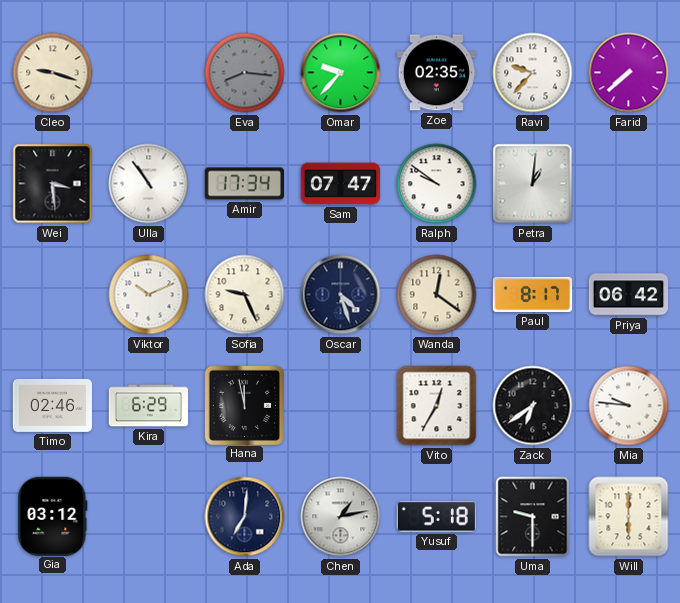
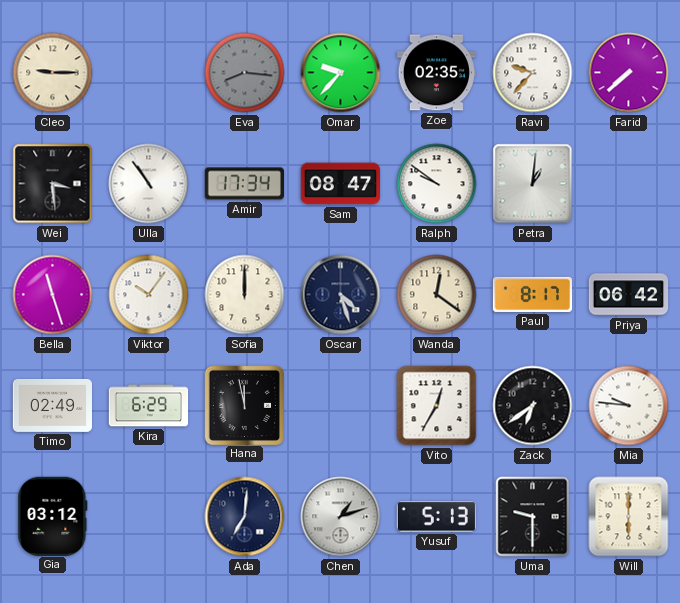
Cleo: 9:18 -> 9:15 (53, 73)
Sam: 07:47 -> 08:47 (341, 184)
Bella: none -> 11:27 (53, 295)
Viktor: 10:11 -> 10:06 (149, 295)
Sofia: 9:26 -> 12:00 (245, 295)
Timo: 02:46 -> 02:49 (52, 405)
Chen: 1:13 -> 1:12 (341, 517)
Yusuf: 5:18 -> 5:13 (436, 517)
